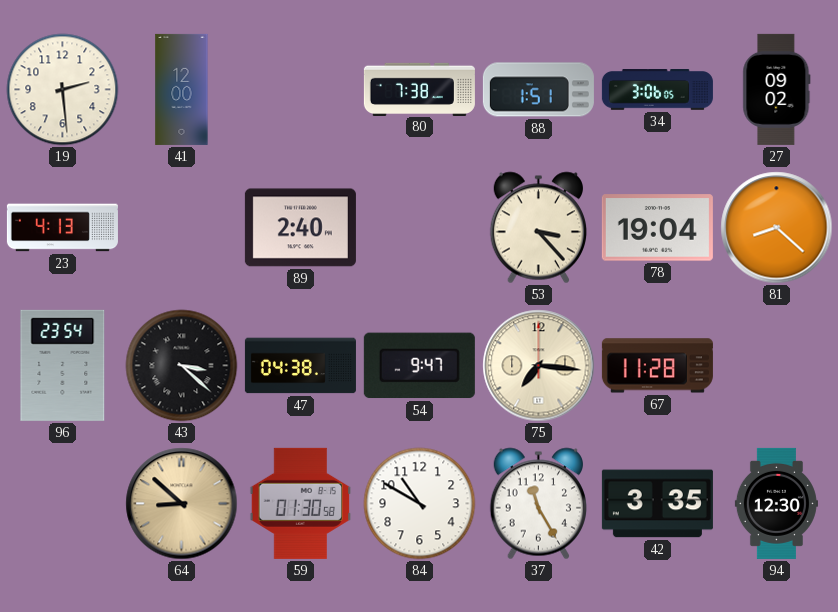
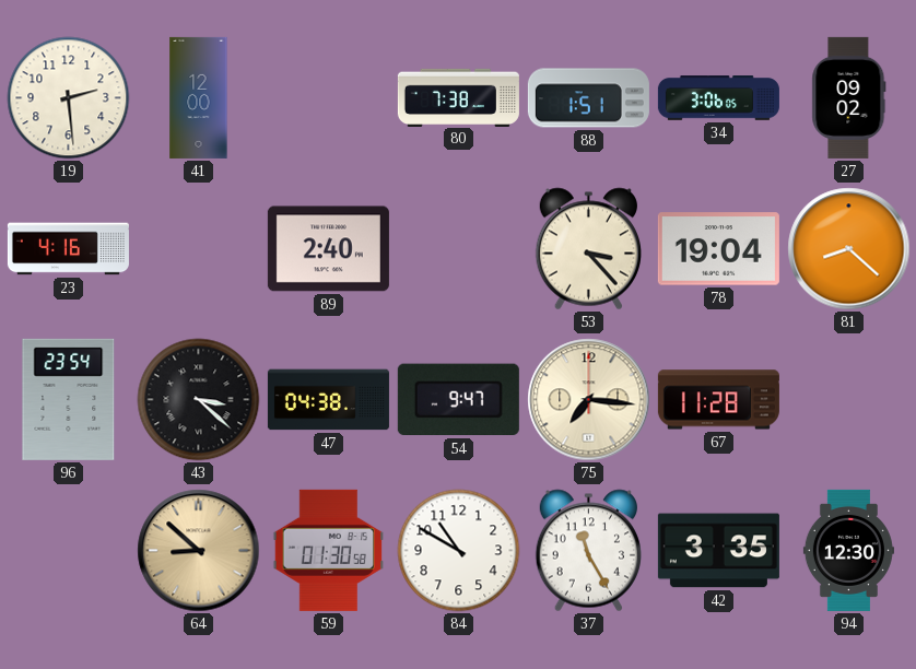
23: 4:13 -> 4:16 (68, 249)
